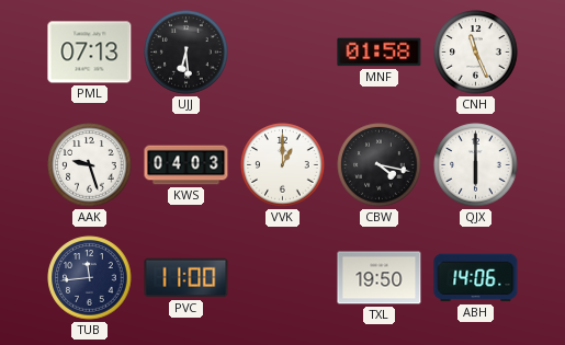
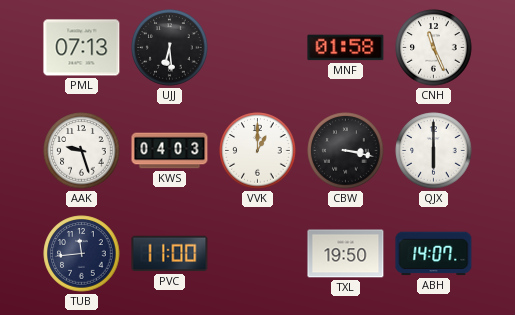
CBW: 4:17 -> 3:17 (346, 151)
ABH: 14:06 -> 14:07 (434, 254)
